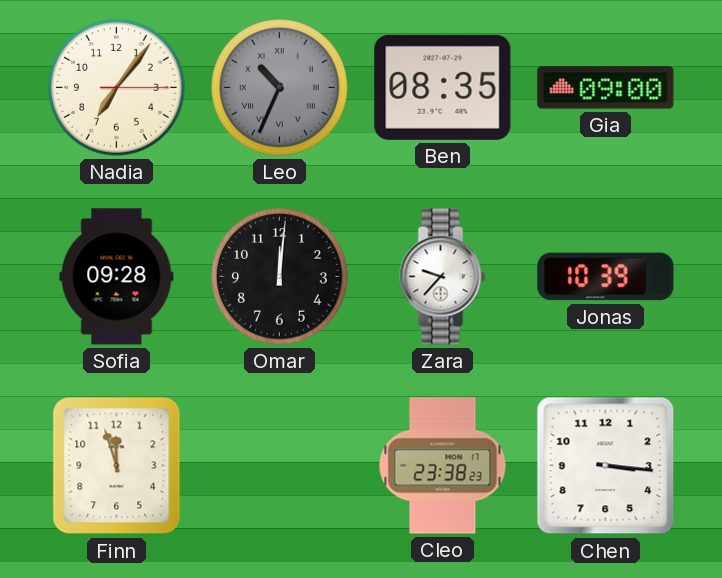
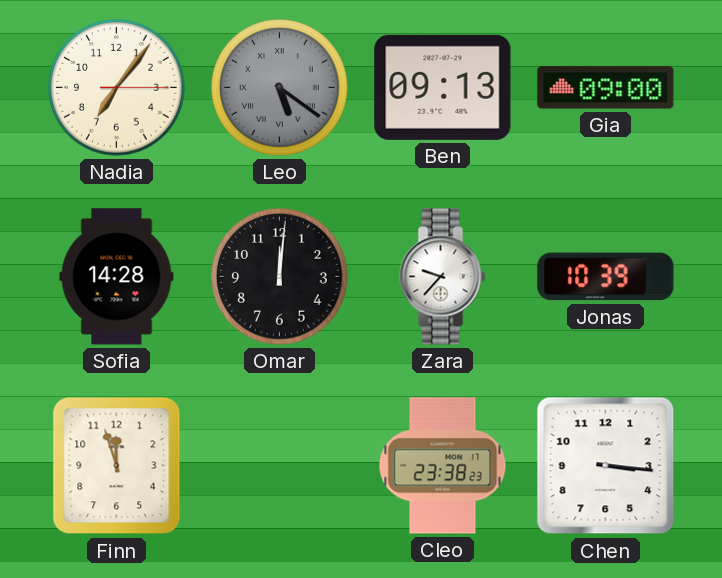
Leo: 10:34 -> 5:21 (280, 88)
Ben: 08:35 -> 09:13 (443, 87)
Sofia: 09:28 -> 14:28 (117, 277)
